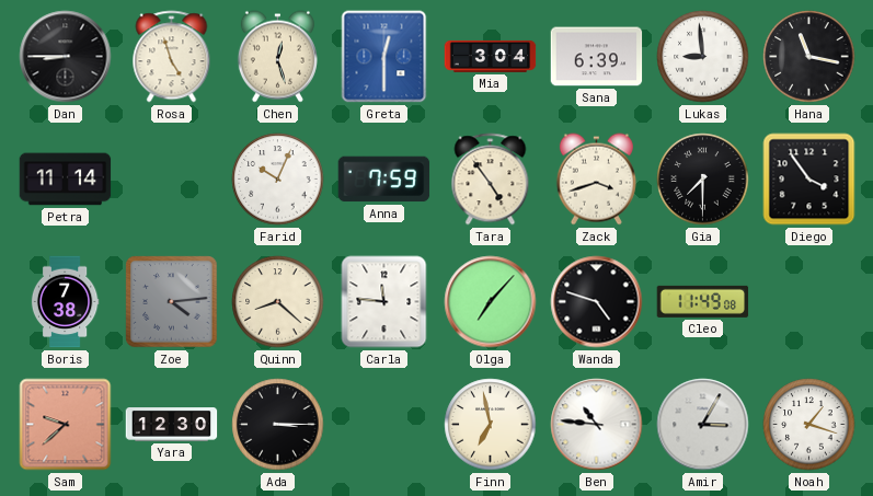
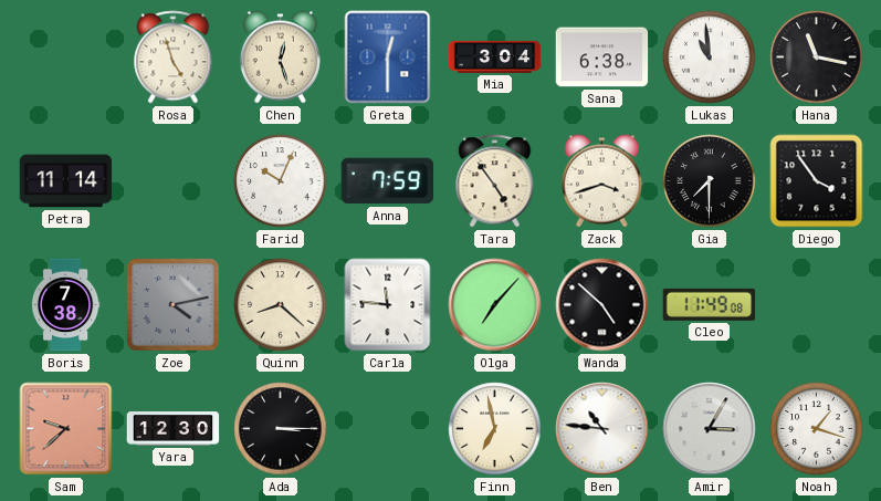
Dan: 8:45 -> none (66, 57)
Sana: 6:39 -> 6:38 (602, 58)
Lukas: 8:59 -> 10:59 (710, 58)
Zoe: 4:14 -> 4:13 (174, 305)
Wanda: 4:48 -> 4:52 (602, 305)
